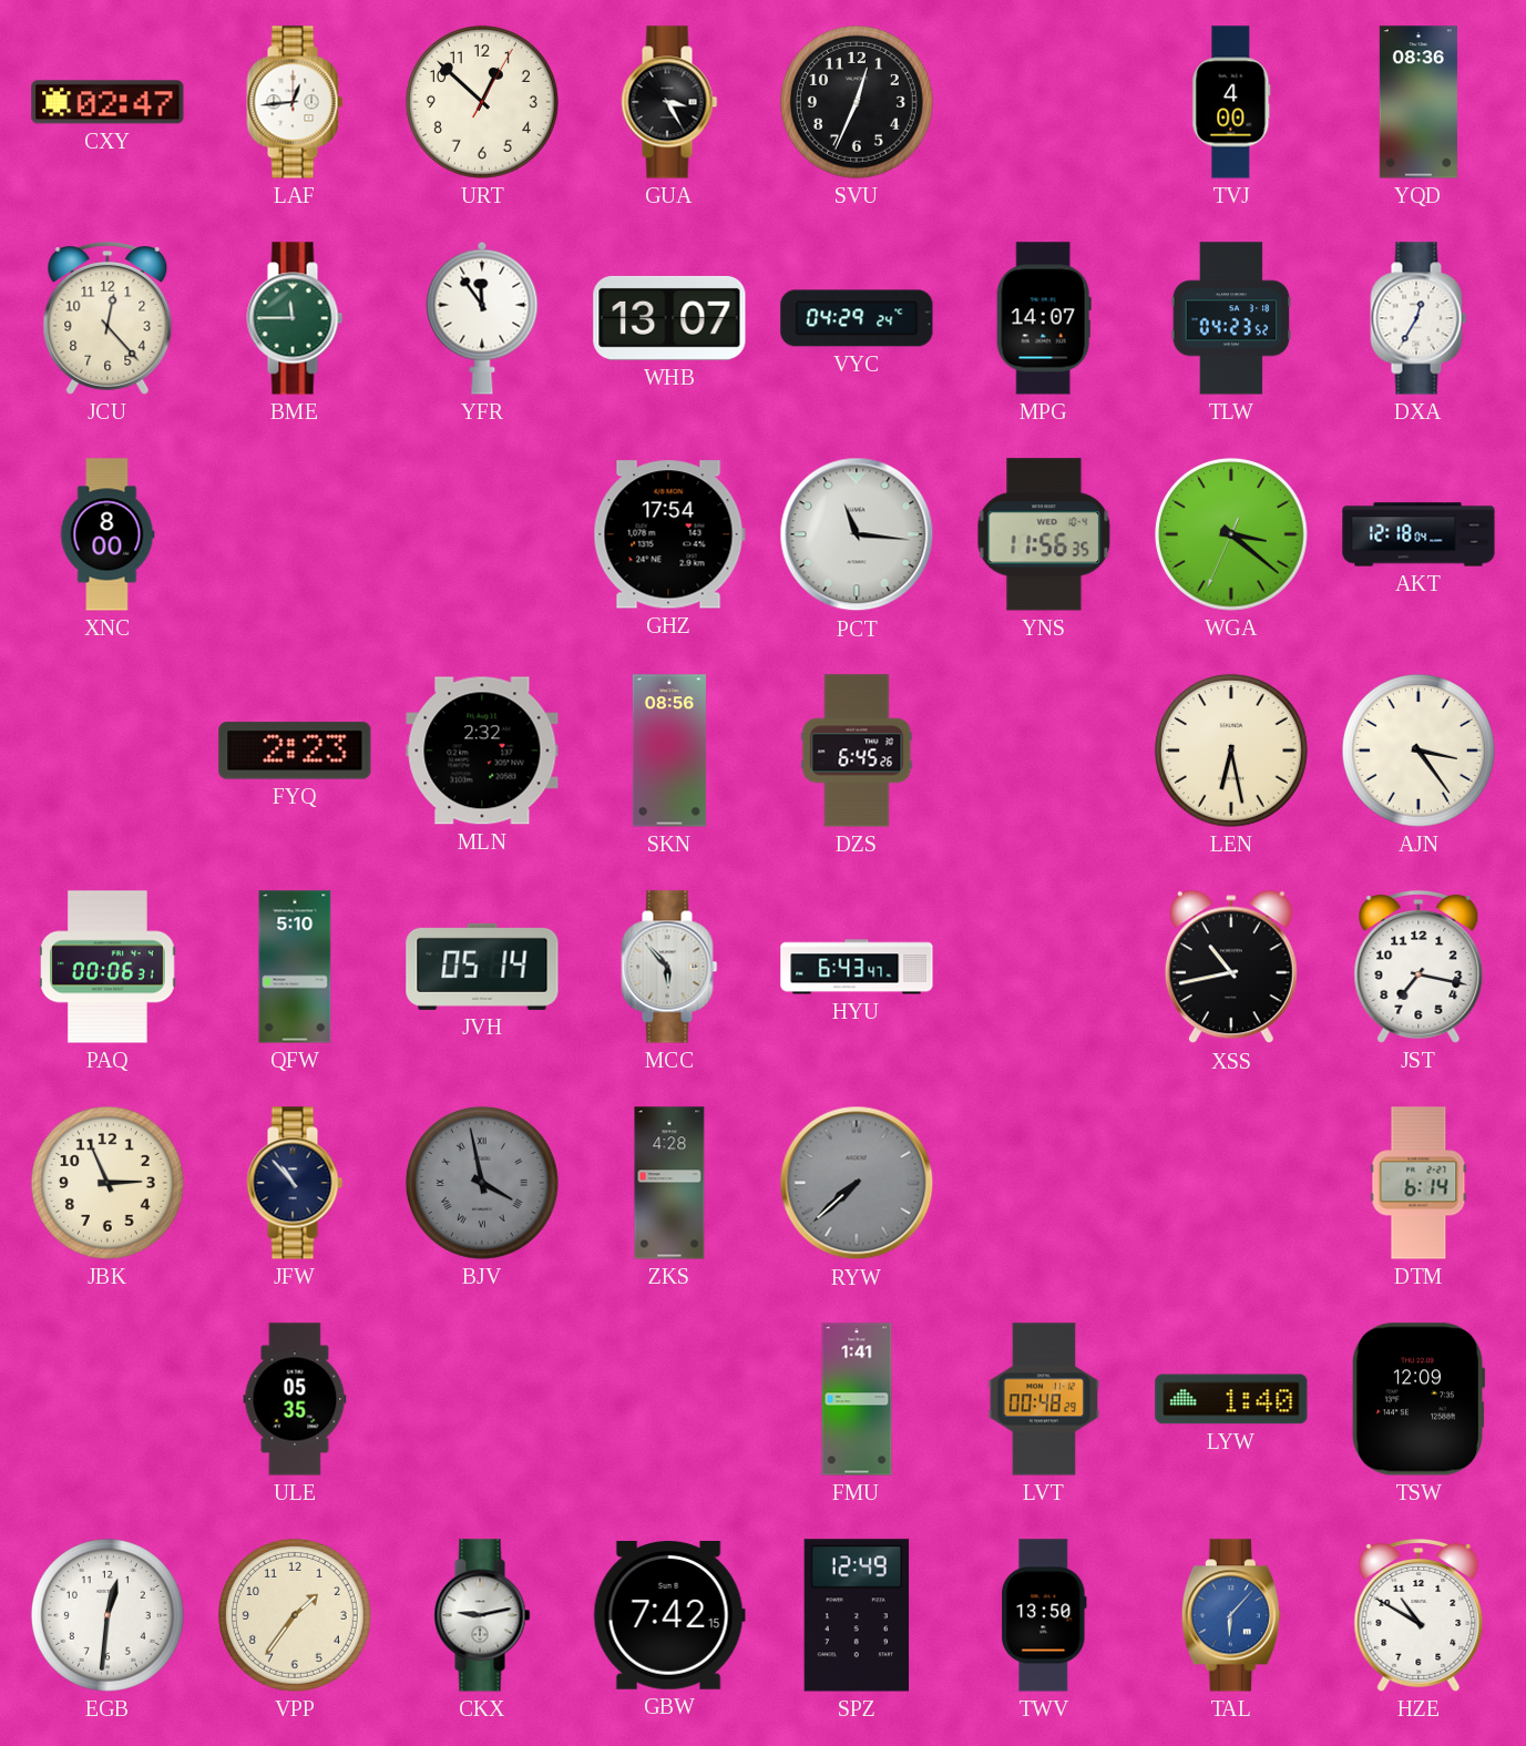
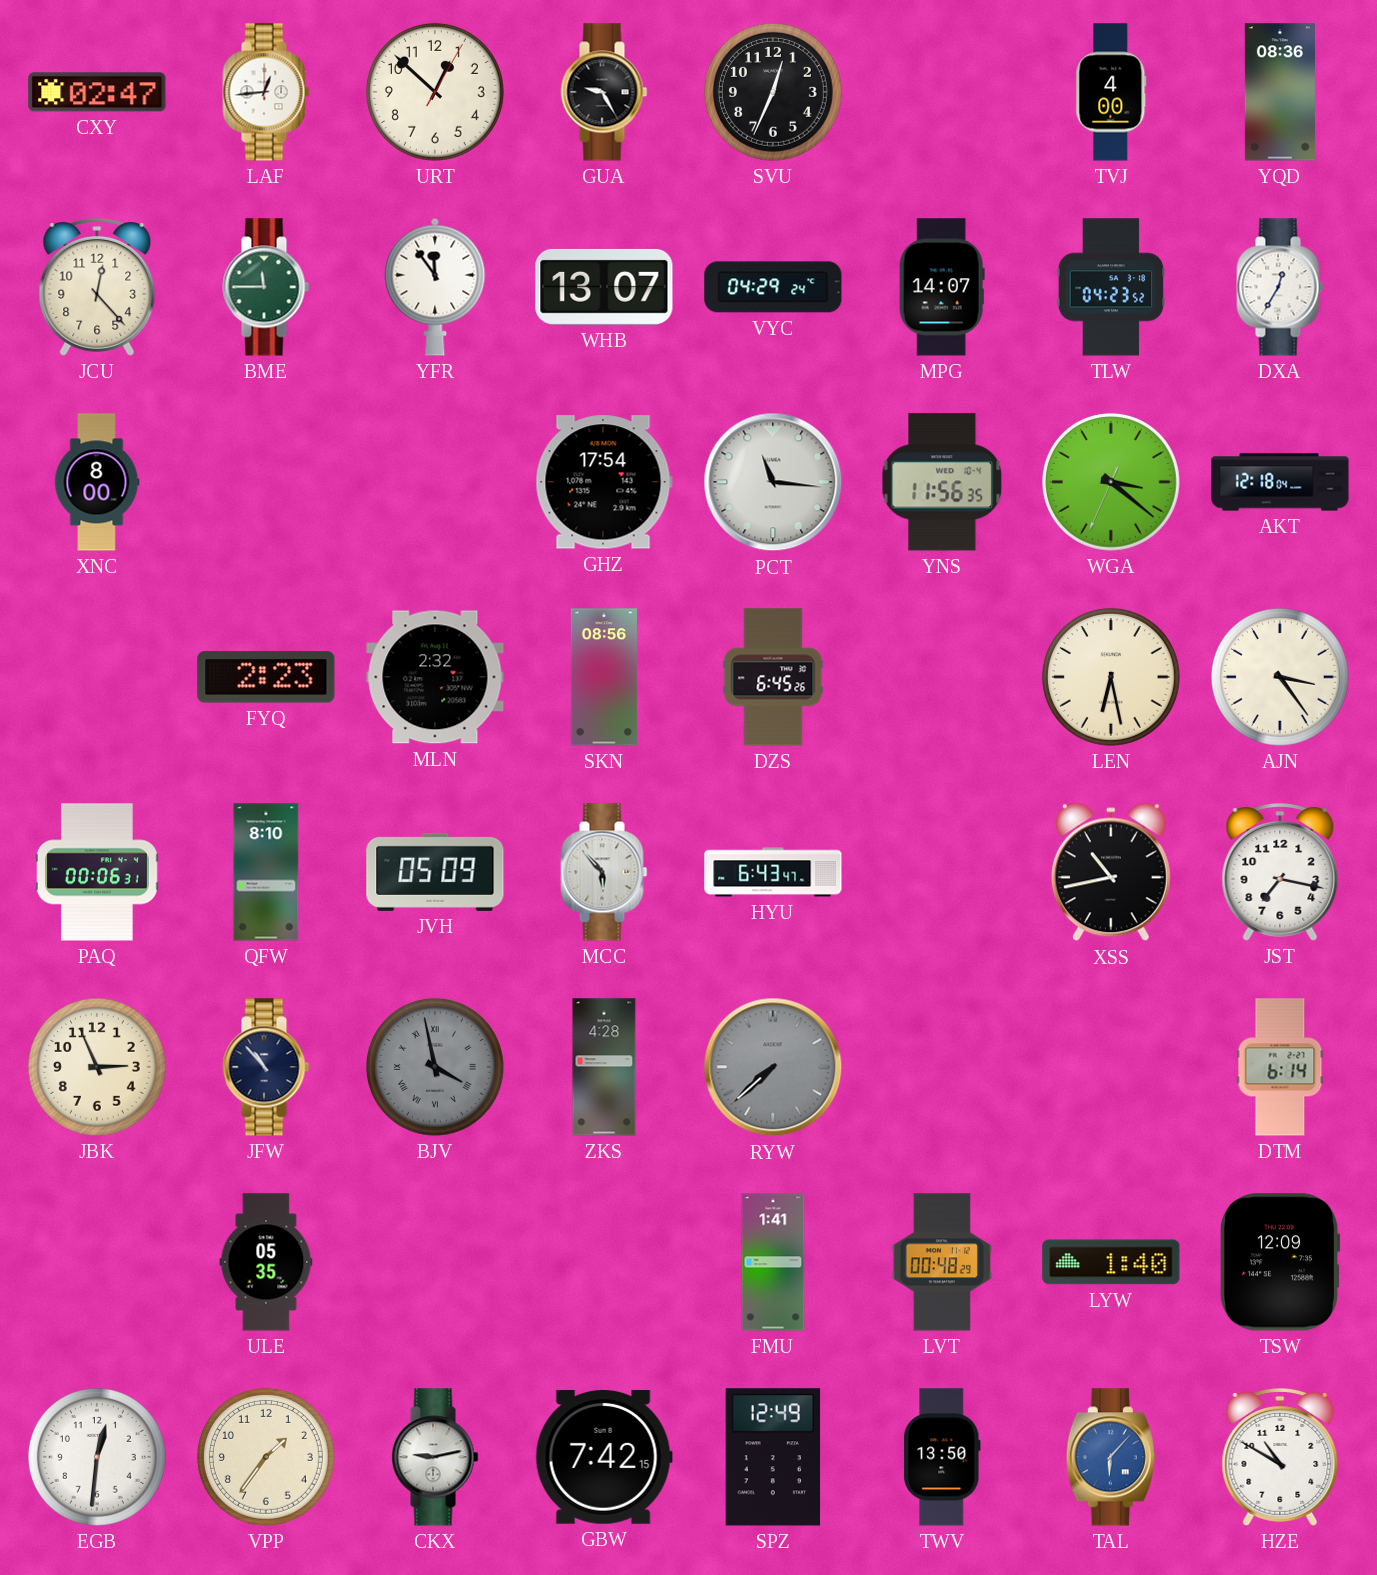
GUA: 3:25 -> 9:25 (604, 92)
QFW: 5:10 -> 8:10 (266, 872)
JVH: 05:14 -> 05:09 (435, 872)
